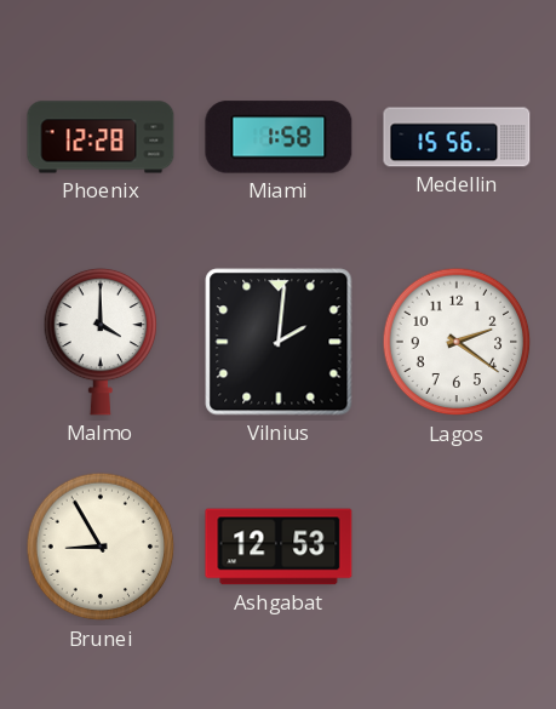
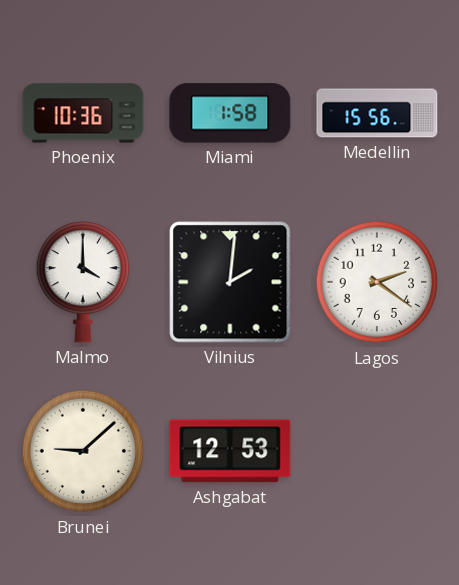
Phoenix: 12:28 -> 10:36 (83, 113)
Brunei: 8:55 -> 9:08 (83, 451)
